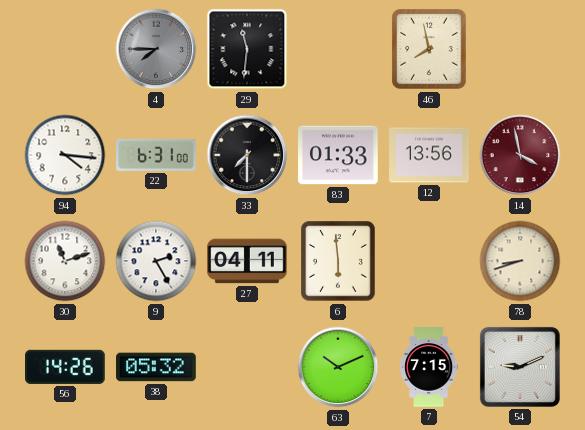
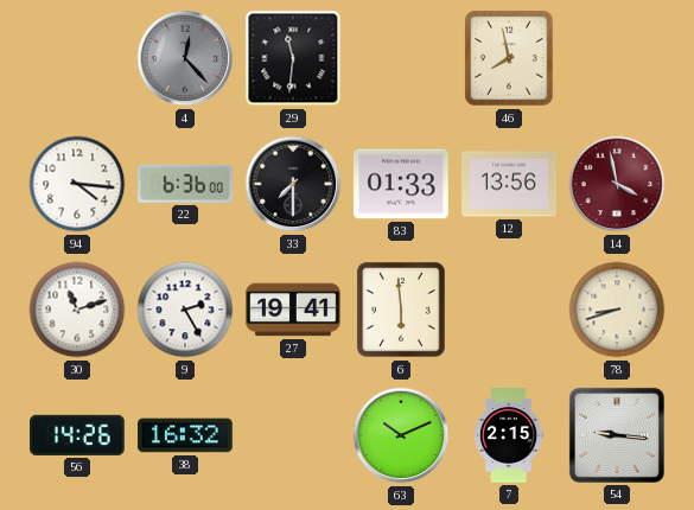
4: 7:45 -> 12:23 (185, 58)
22: 6:31 -> 6:36 (185, 184)
27: 04:11 -> 19:41 (293, 310)
38: 05:32 -> 16:32 (185, 435)
7: 7:15 -> 2:15 (510, 435)
54: 9:11 -> 9:16 (617, 435)
